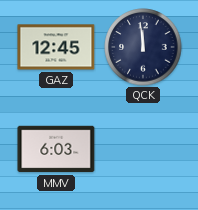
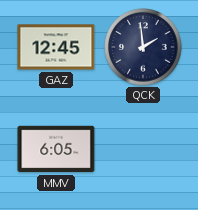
QCK: 11:59 -> 1:59 (143, 47)
MMV: 6:03 -> 6:05 (56, 149)
